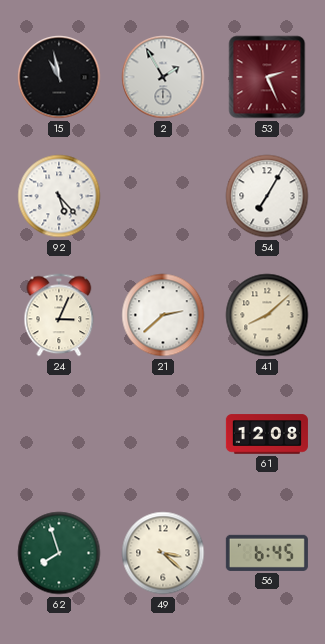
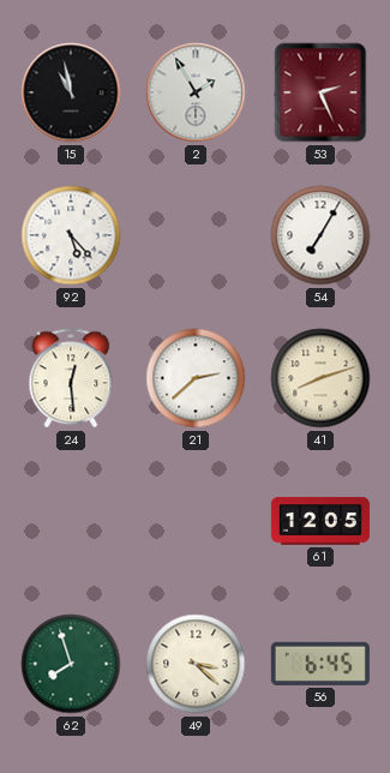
24: 3:04 -> 12:29 (71, 378)
41: 8:08 -> 8:12 (320, 378)
61: 12:08 -> 12:05 (320, 521)
